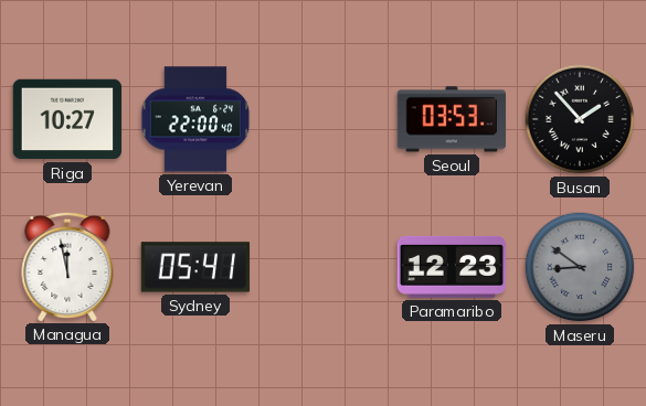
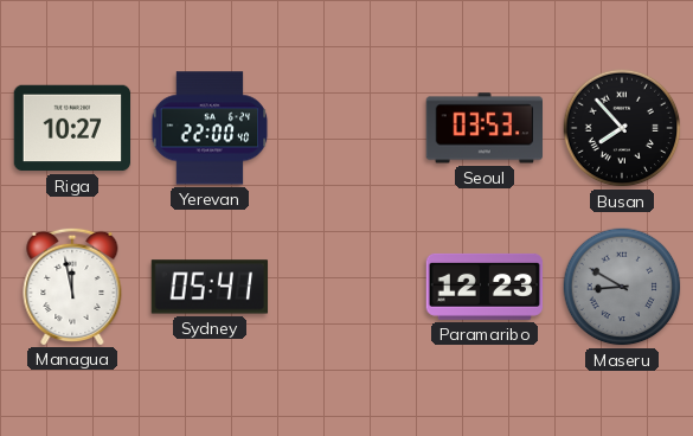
Busan: 1:53 -> 7:53 (622, 128)
Maseru: 8:51 -> 8:50 (622, 287)
